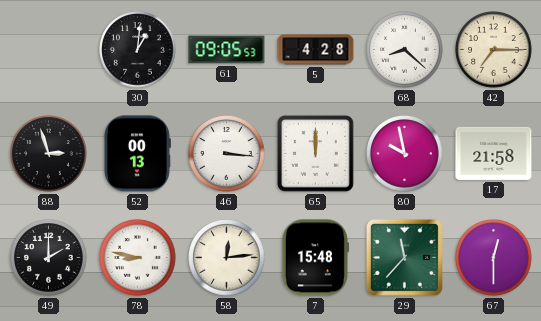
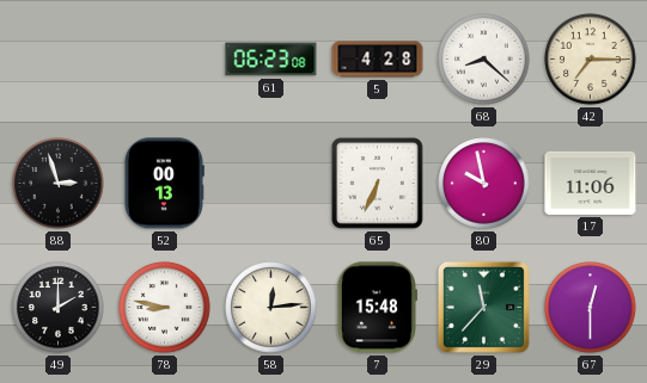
30: 1:01 -> none (138, 50)
61: 09:05 -> 06:23 (271, 60)
46: 3:16 -> none (227, 154)
65: 12:00 -> 6:34 (378, 184)
17: 21:58 -> 11:06 (591, 183)
